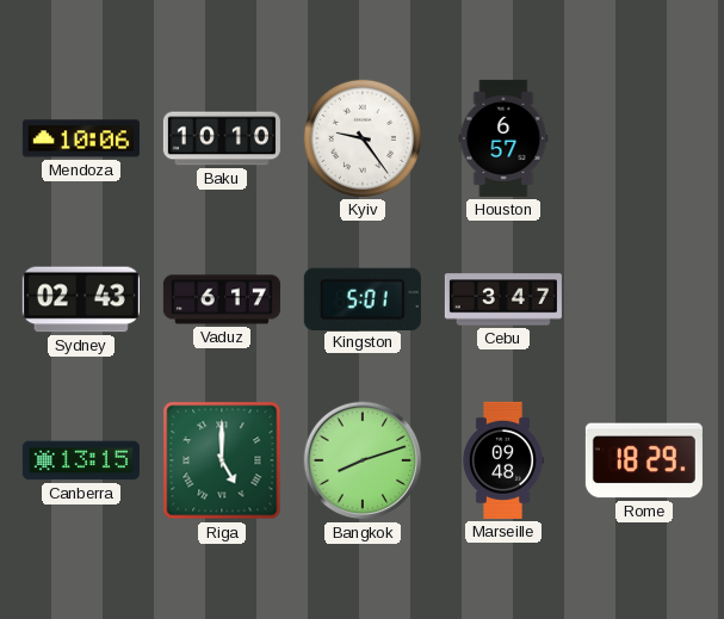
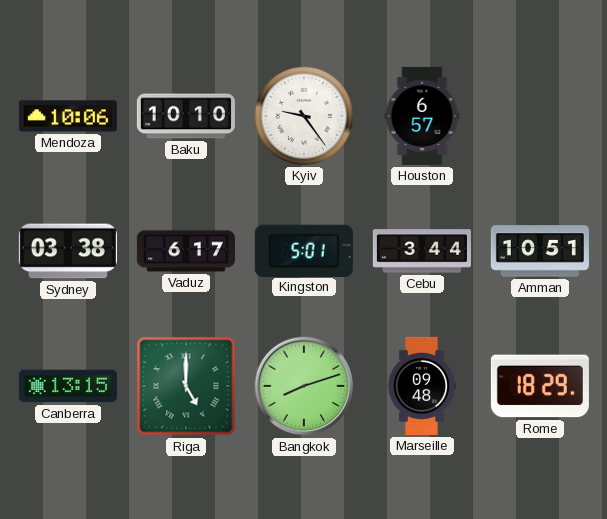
Sydney: 02:43 -> 03:38 (68, 251)
Cebu: 3:47 -> 3:44 (422, 251)
Amman: none -> 10:51 (540, 251)
